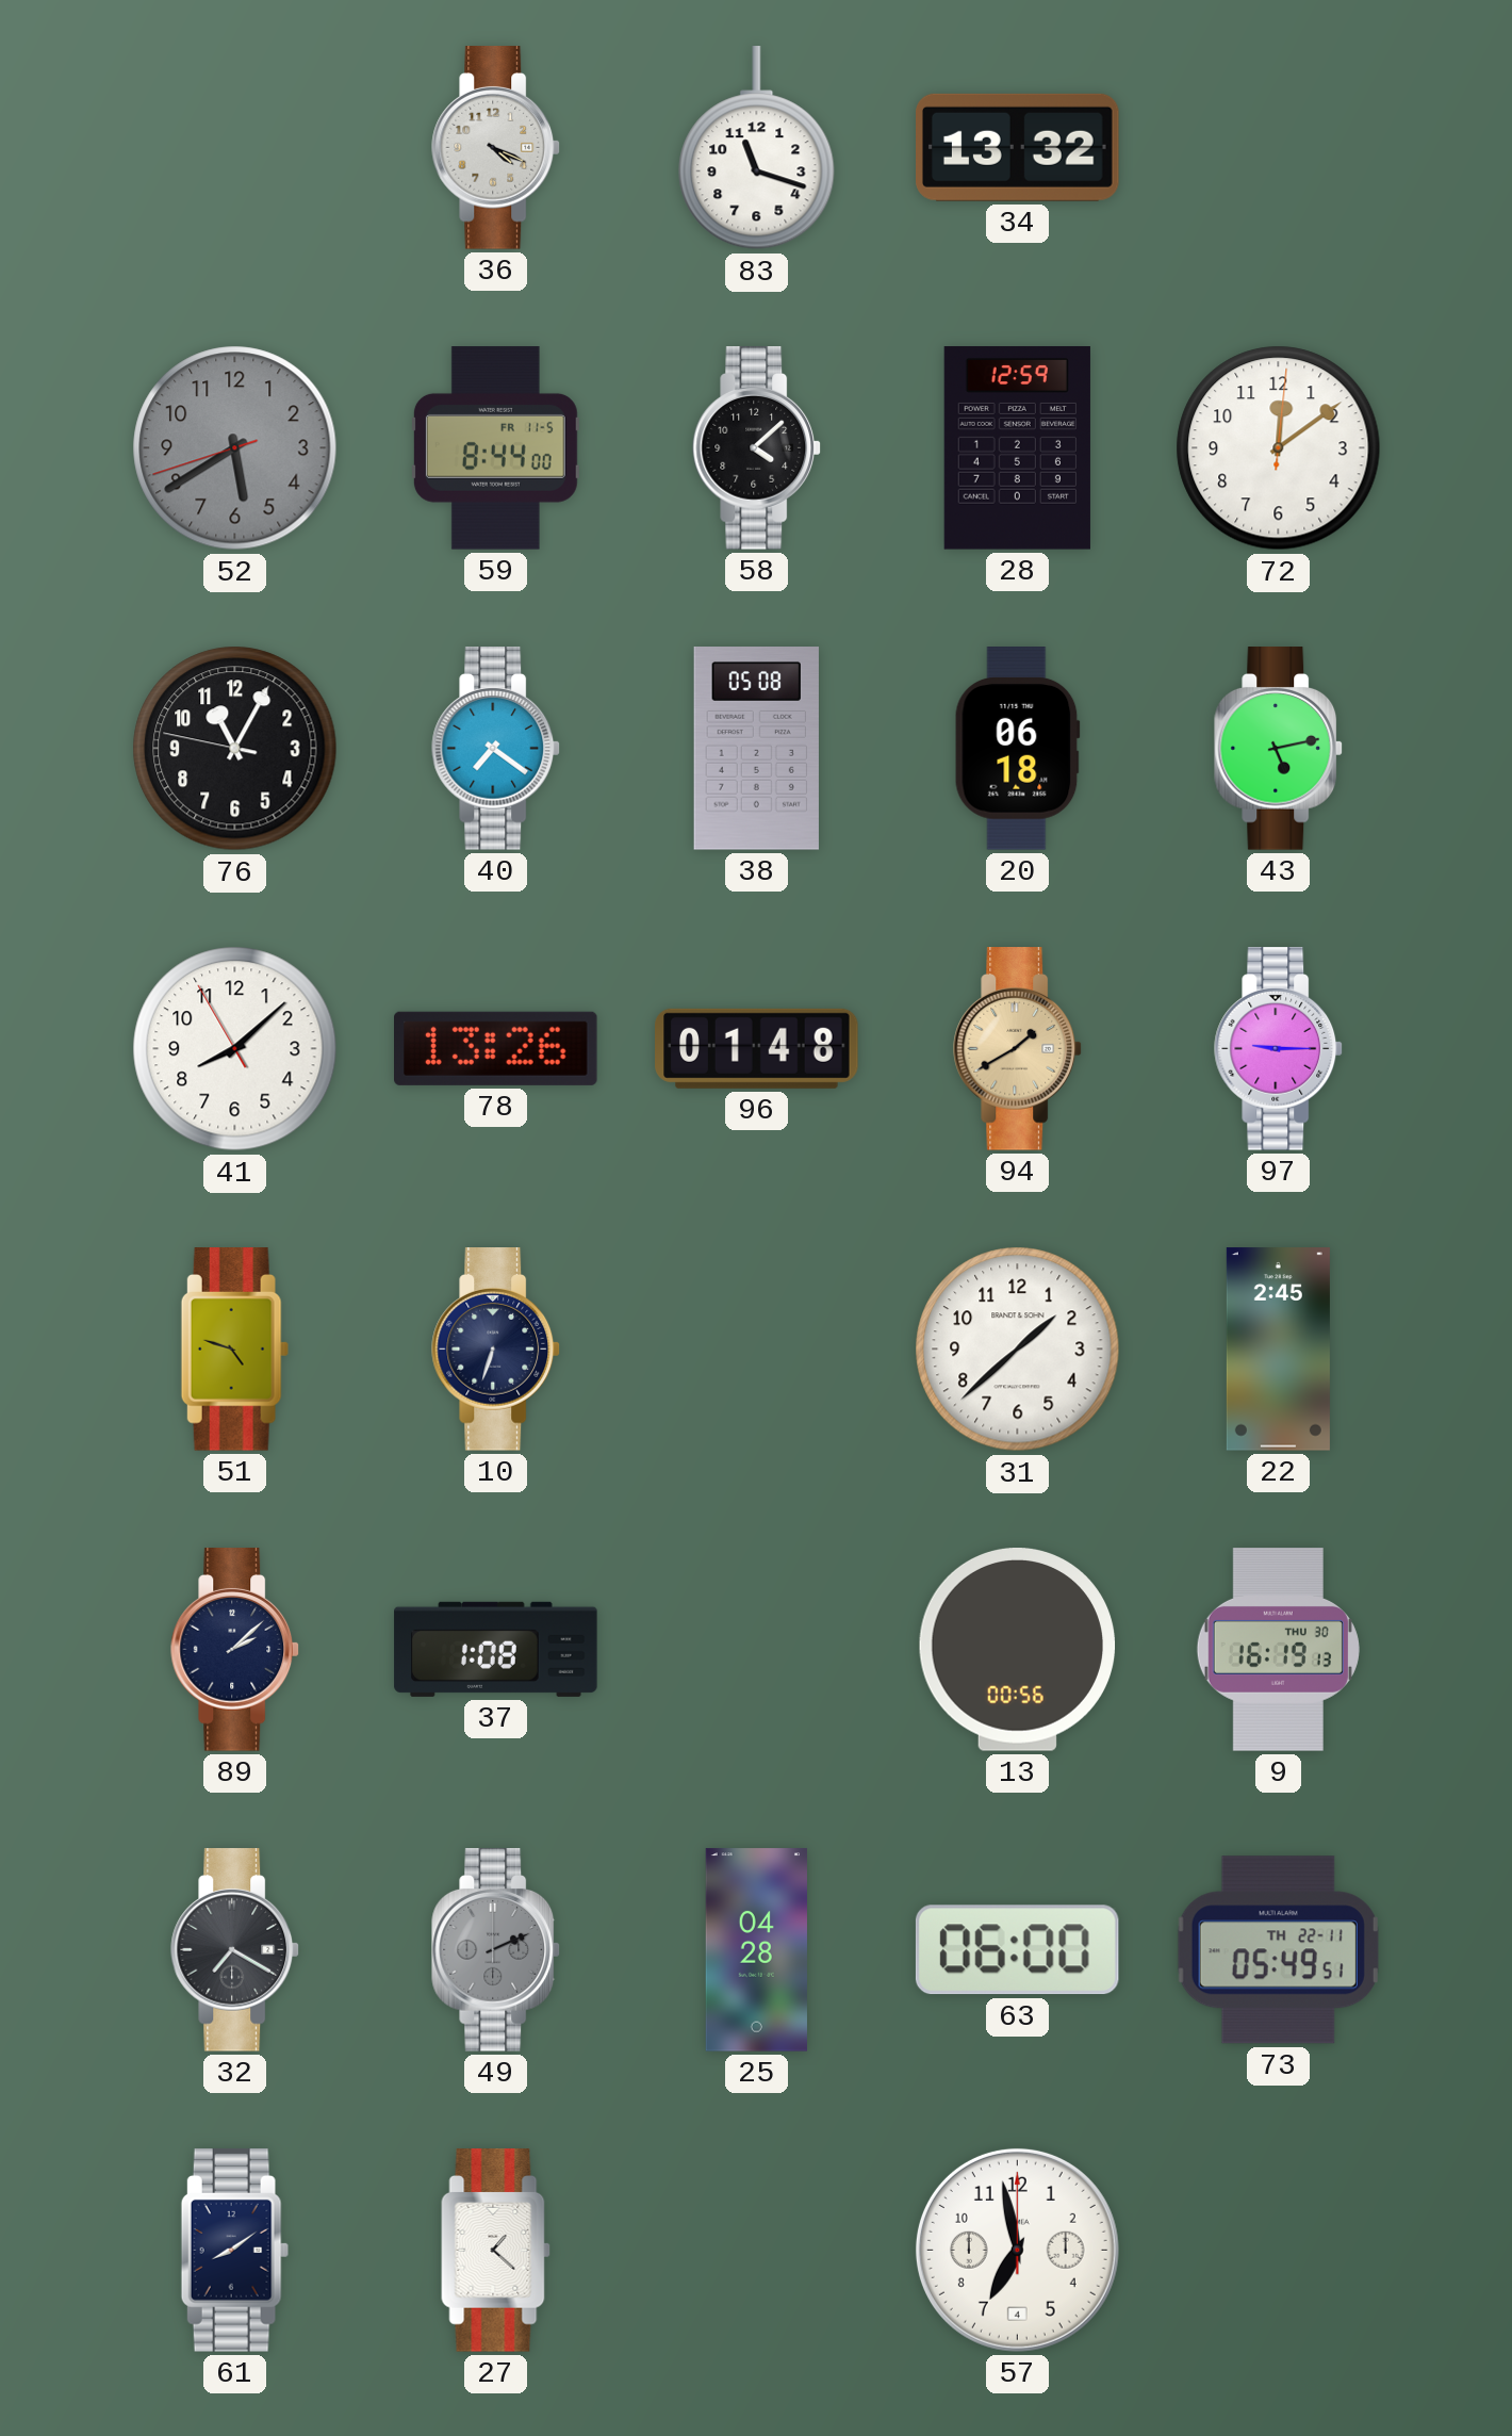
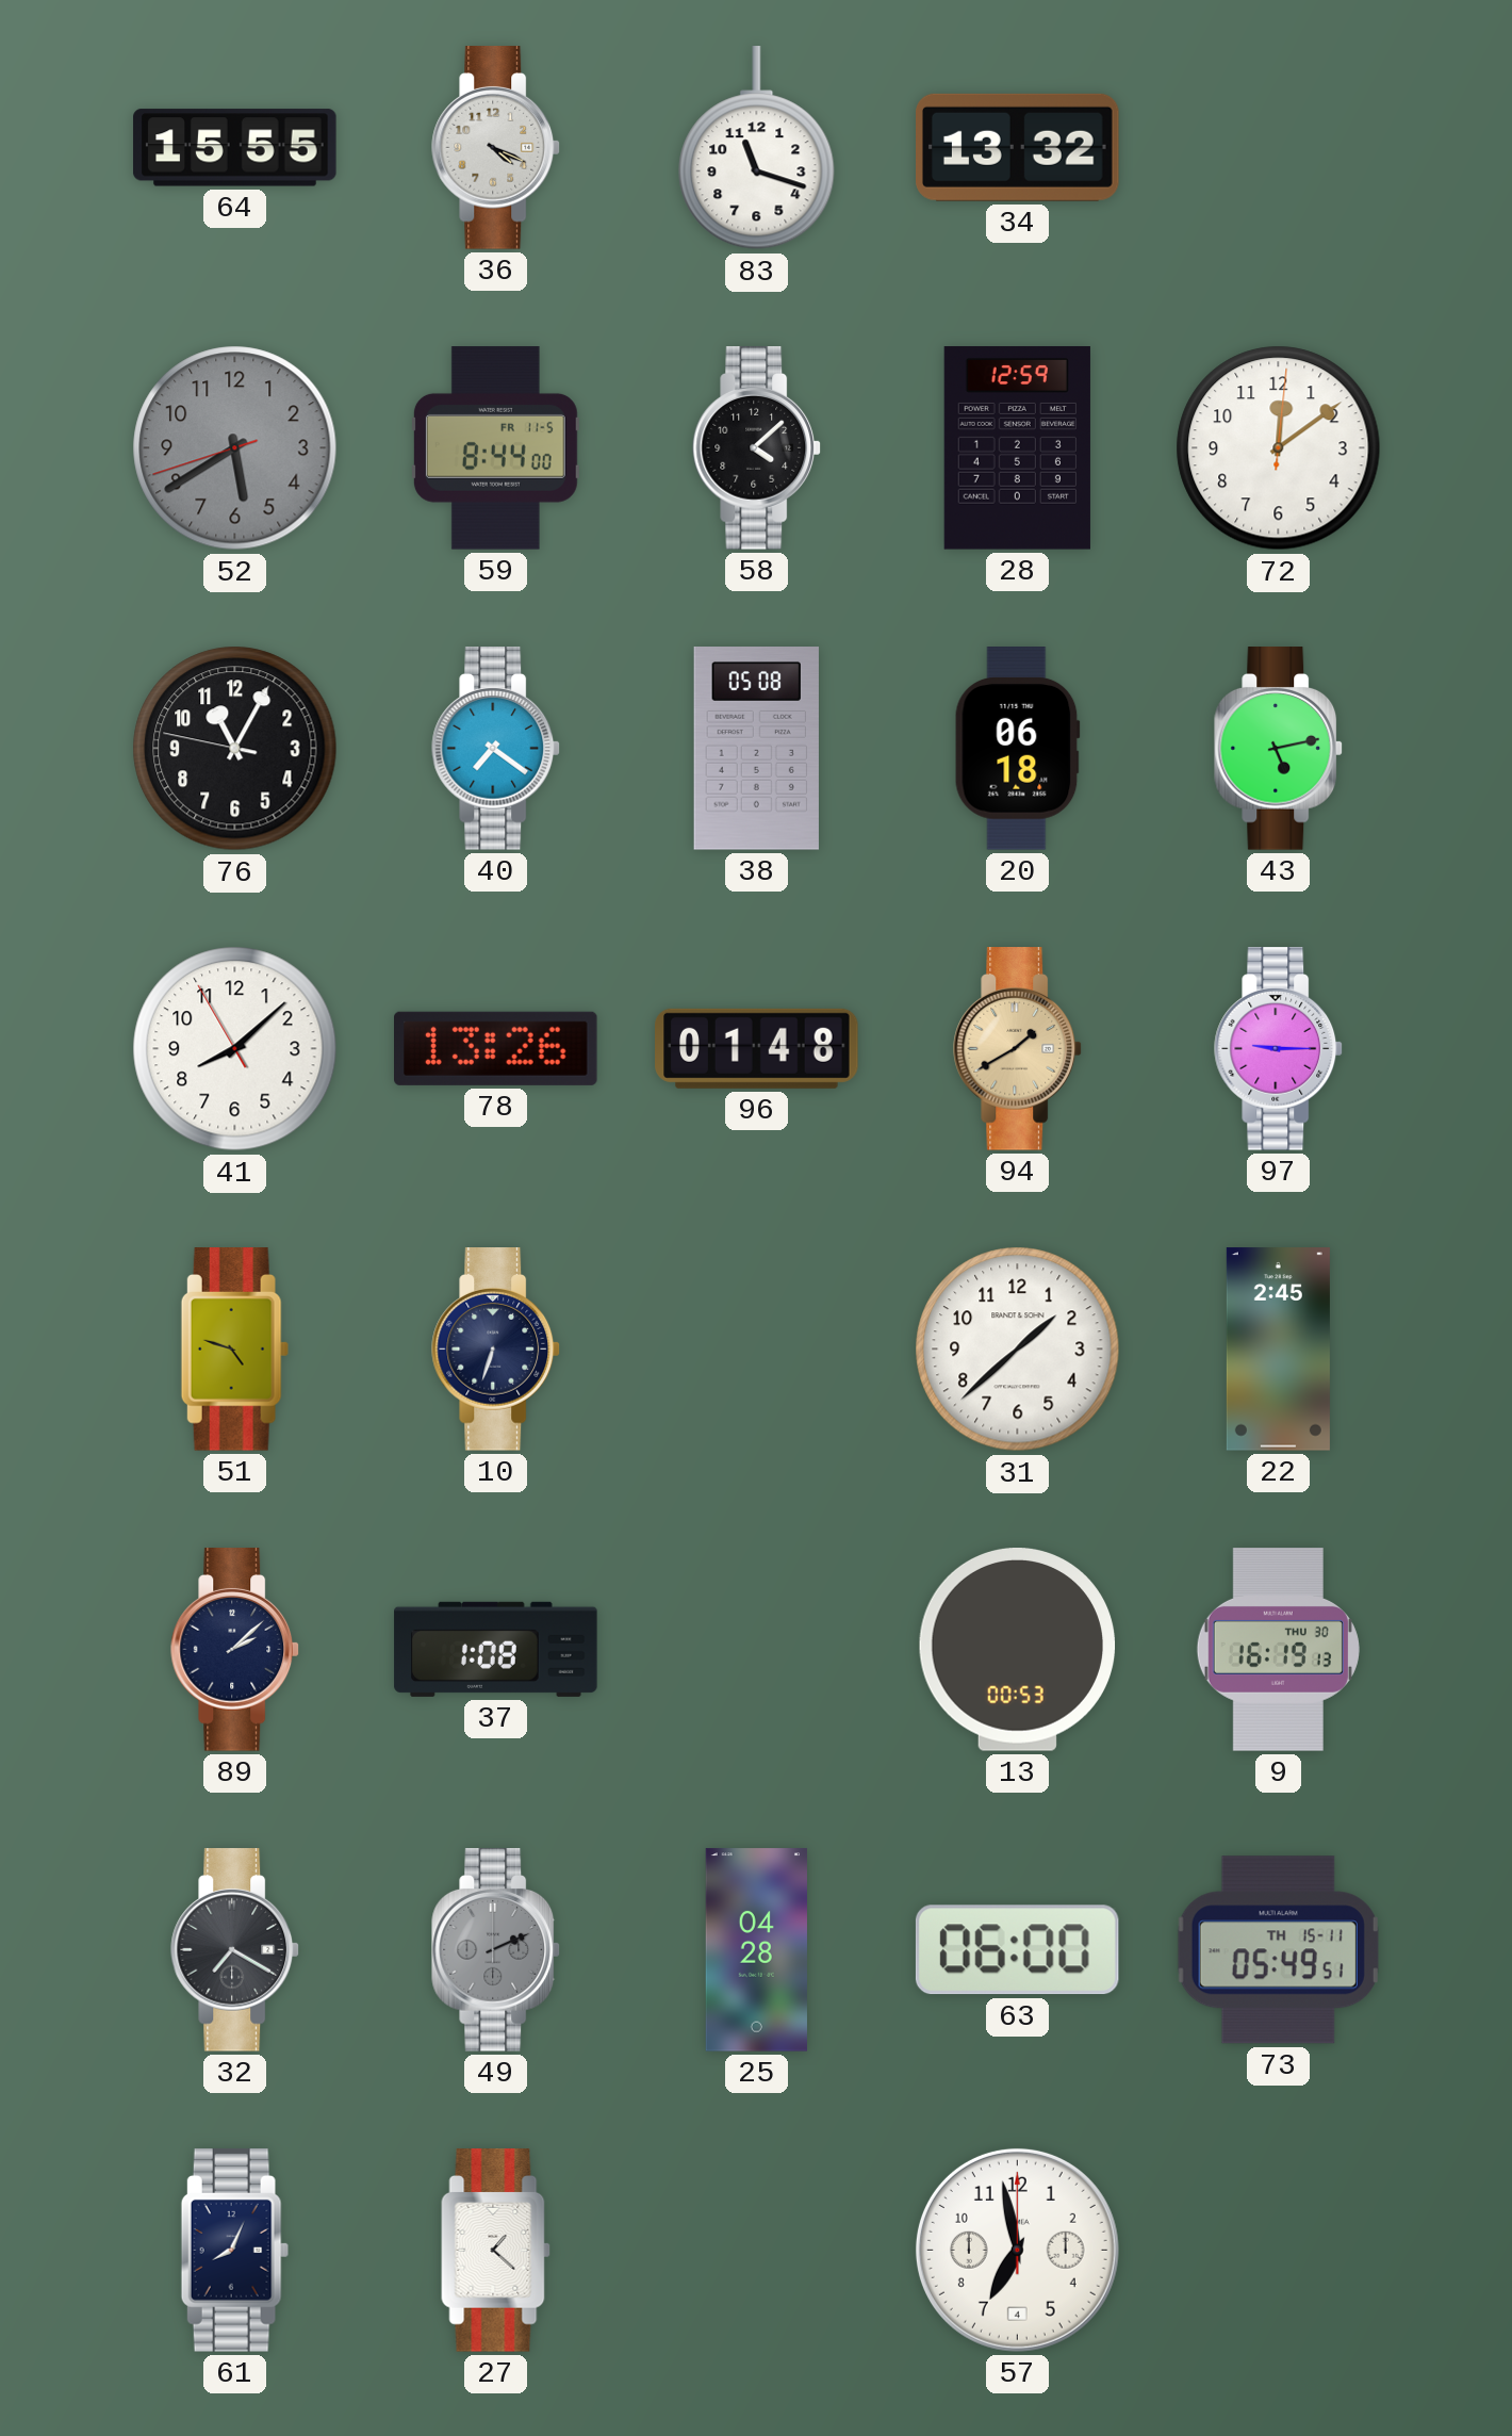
64: none -> 15:55 (235, 148)
13: 00:56 -> 00:53 (1018, 1650)
73 date: TH 22-11 -> TH 15-11 (1278, 1950)
61: 8:09 -> 8:04 (234, 2251)
